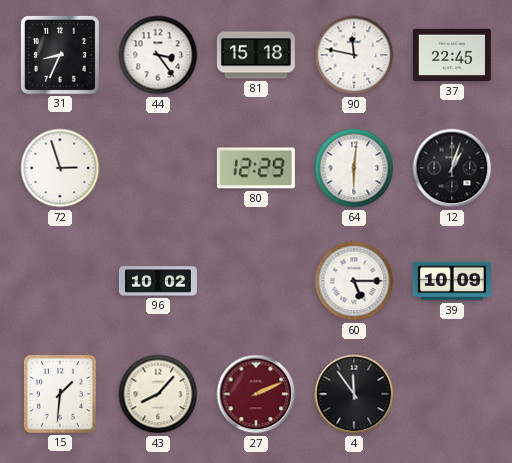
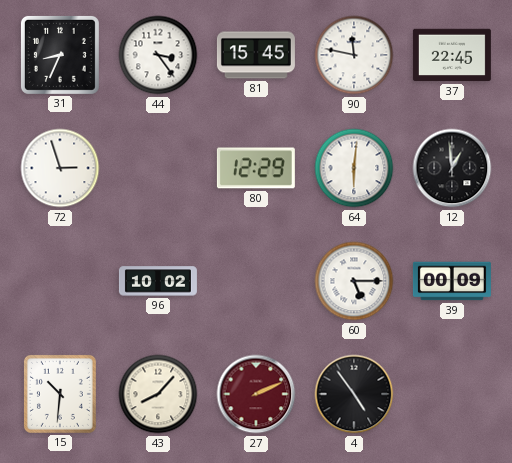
81: 15:18 -> 15:45 (256, 55)
12: 1:03 -> 12:59 (452, 168)
39: 10:09 -> 00:09 (452, 281)
15: 1:31 -> 10:31 (60, 394)
4: 11:54 -> 4:54 (354, 394)
